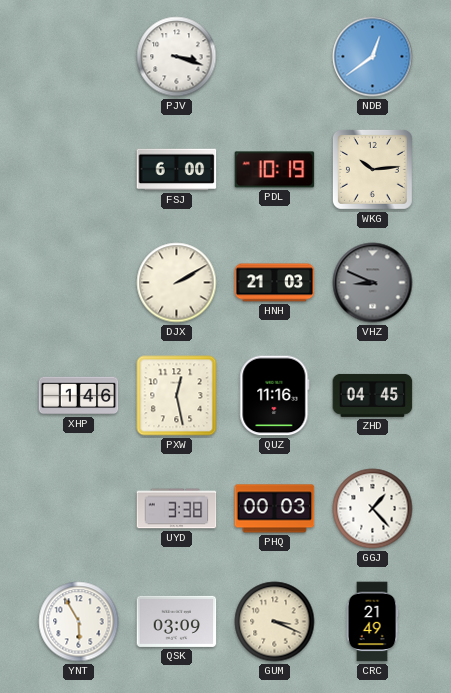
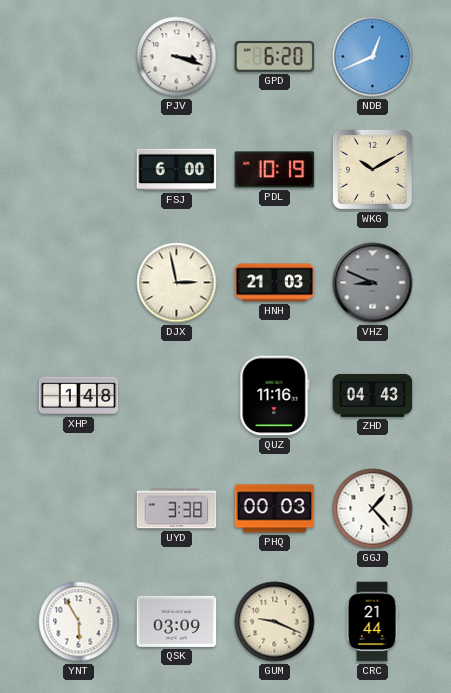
GPD: none -> 6:20 (275, 56)
NDB: 12:39 -> 12:41 (373, 57)
WKG: 10:14 -> 10:10 (372, 169)
DJX: 2:10 -> 2:58 (177, 283)
XHP: 1:46 -> 1:48 (79, 396)
PXW: 12:28 -> none (177, 396)
ZHD: 04:45 -> 04:43 (373, 395)
GUM: 3:19 -> 9:19 (275, 622)
CRC: 21:49 -> 21:44 (372, 622)
